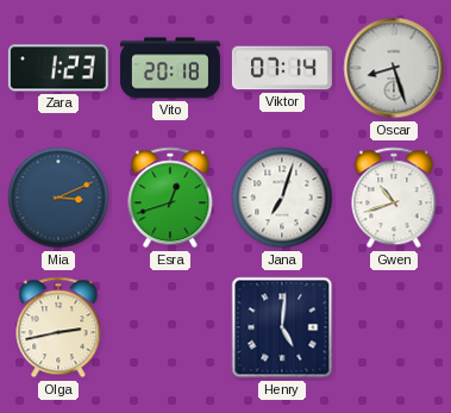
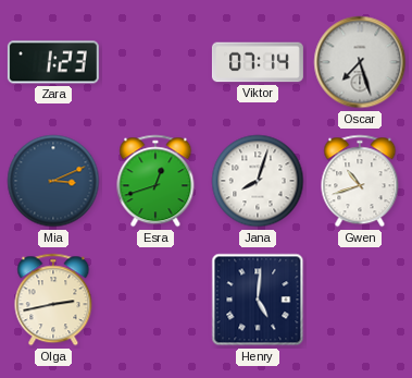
Vito: 20:18 -> none (170, 68)
Oscar: 8:27 -> 7:27 (360, 62)
Jana: 7:03 -> 8:03 (258, 181)
